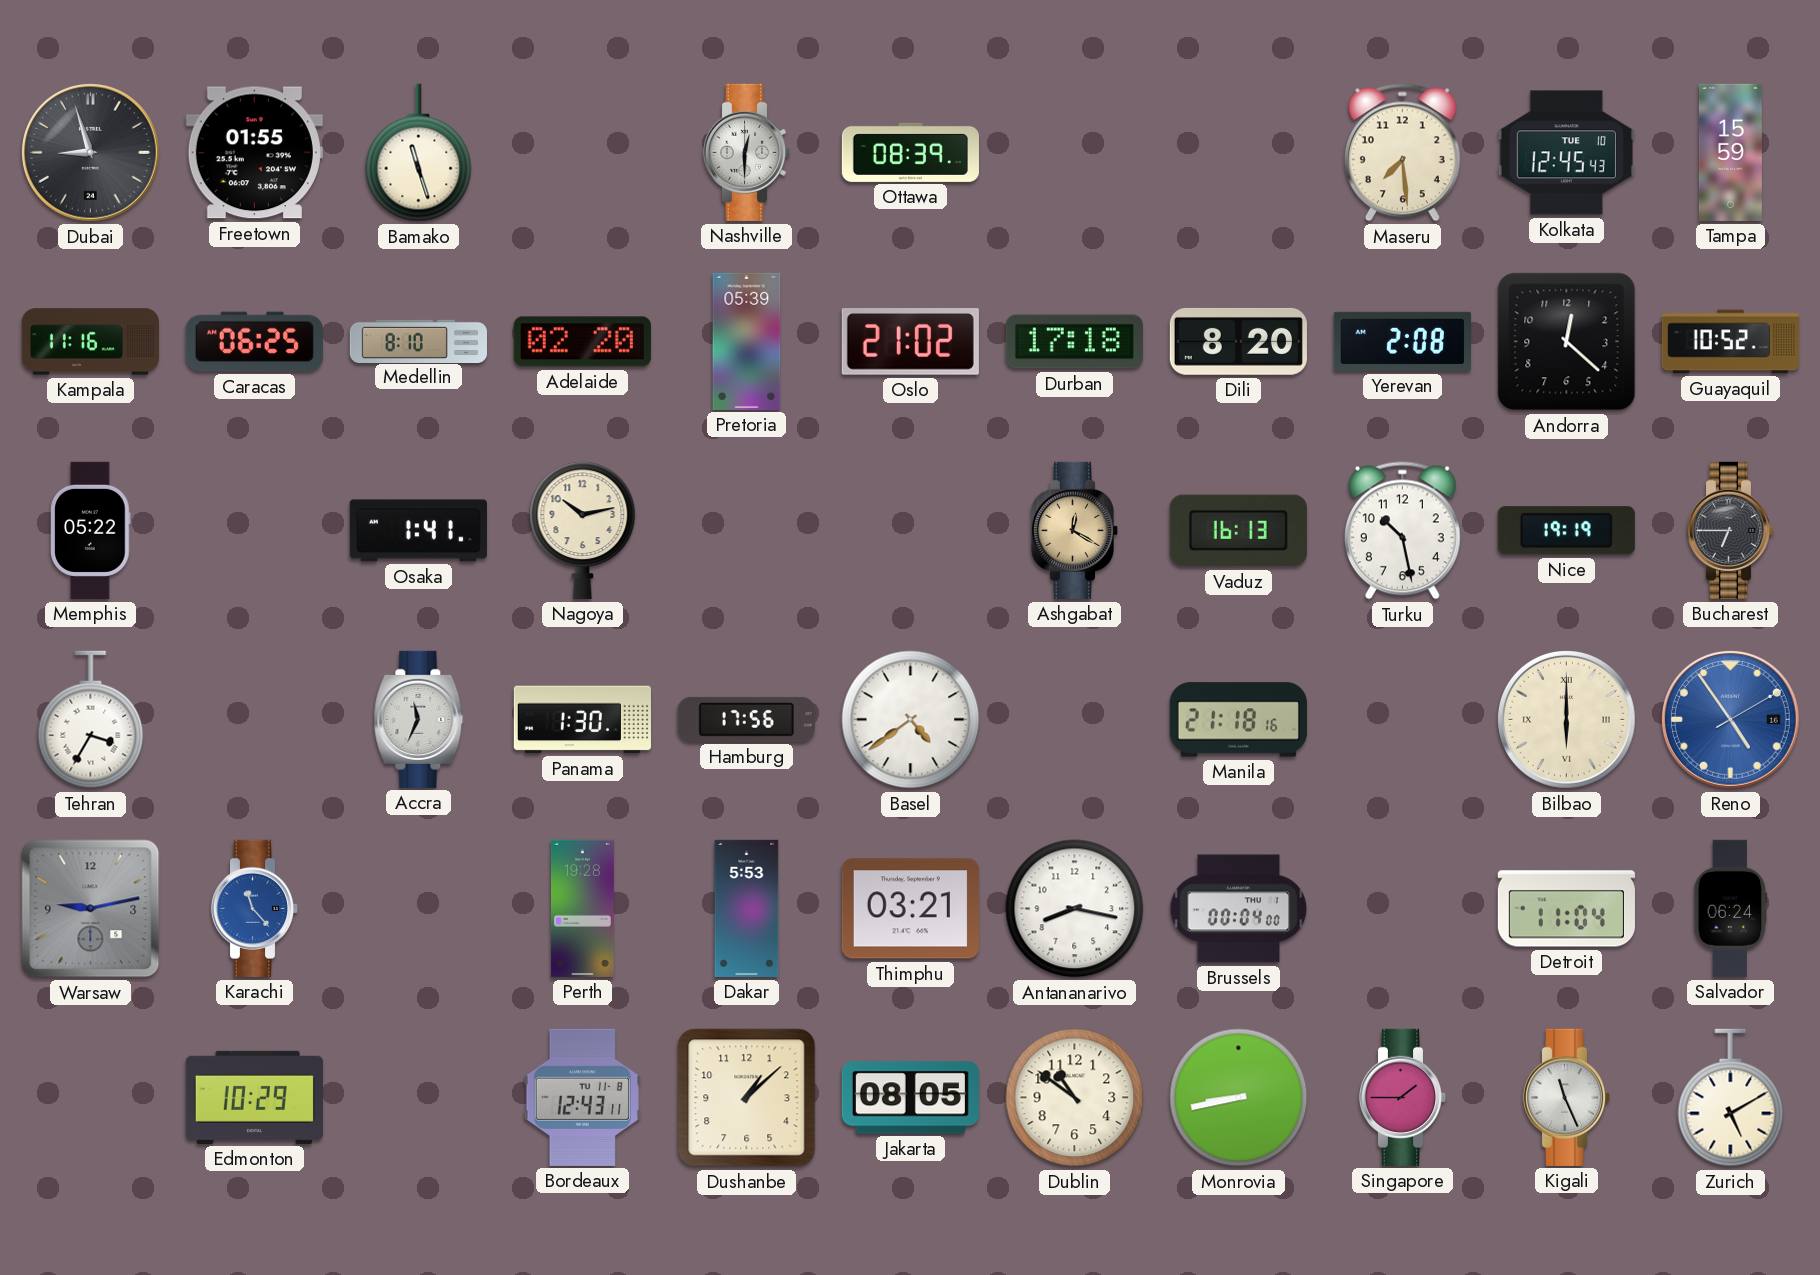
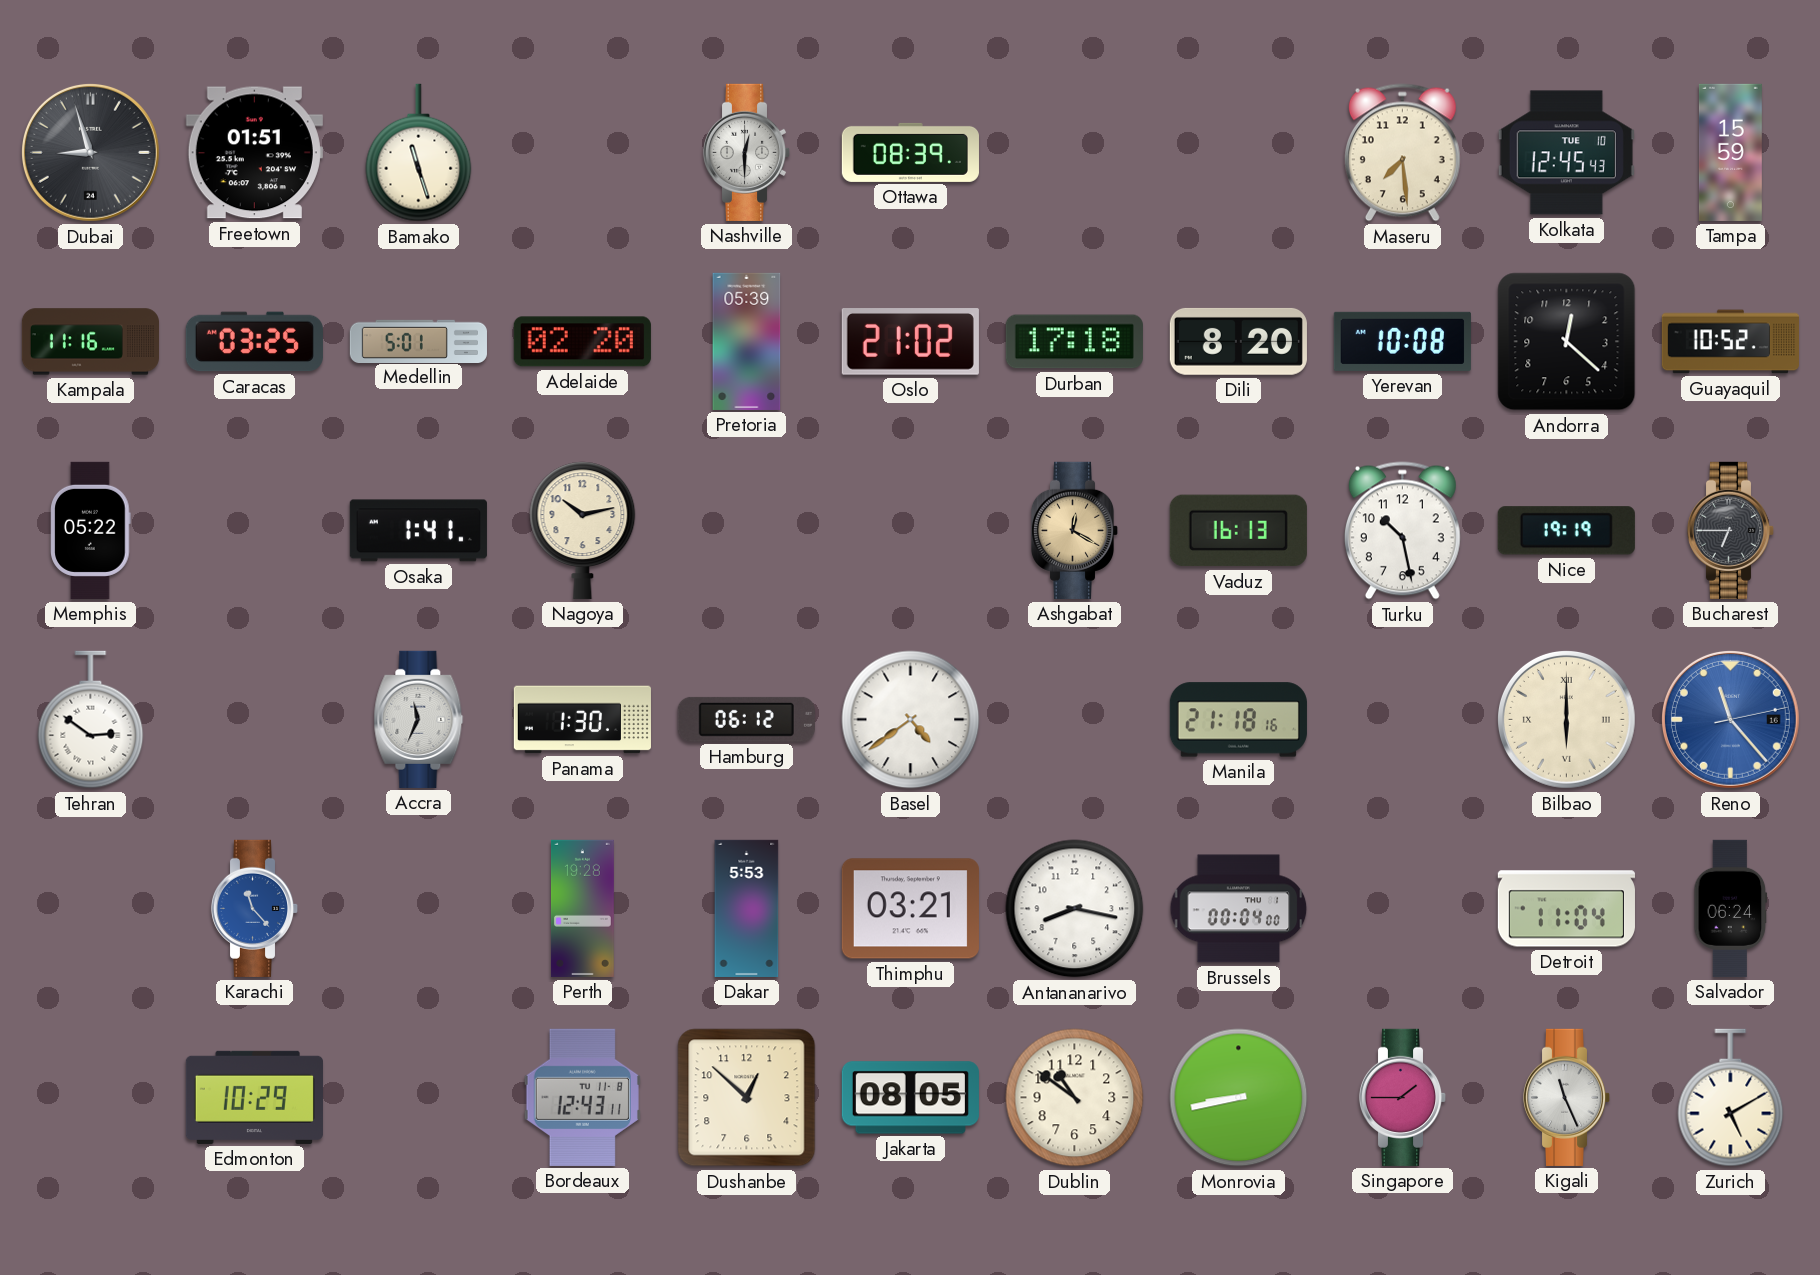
Freetown: 01:55 -> 01:51 (254, 153)
Caracas: 06:25 -> 03:25 (254, 342)
Medellin: 8:10 -> 5:01 (418, 341)
Yerevan: 2:08 -> 10:08 (1402, 341)
Tehran: 3:35 -> 2:51 (91, 720)
Hamburg: 17:56 -> 06:12 (746, 719)
Reno: 4:54 -> 11:23 (1730, 719)
Warsaw: 9:13 -> none (91, 909)
Dushanbe: 1:08 -> 12:52 (747, 1098)
